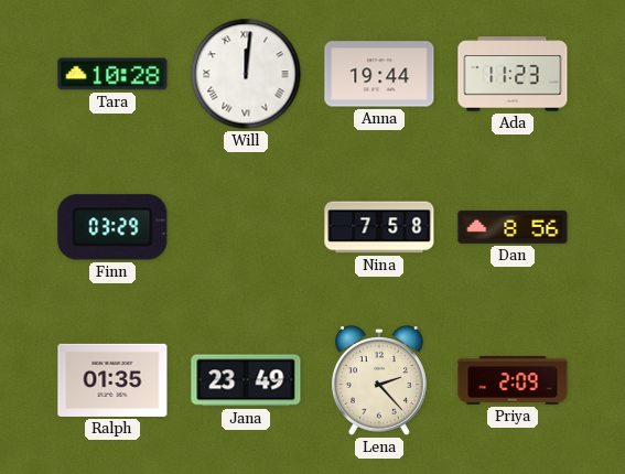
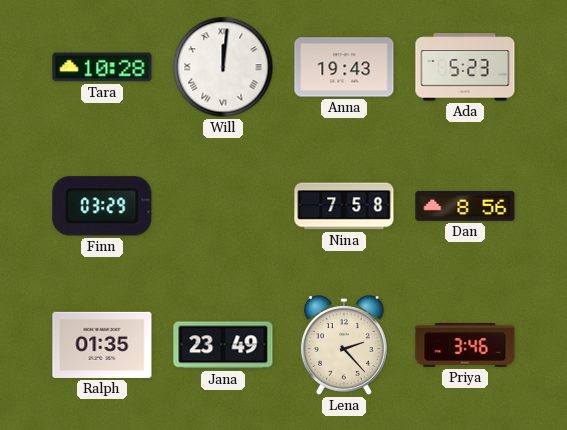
Anna: 19:44 -> 19:43 (344, 67)
Ada: 11:23 -> 5:23 (465, 67)
Priya: 2:09 -> 3:46 (465, 345)
